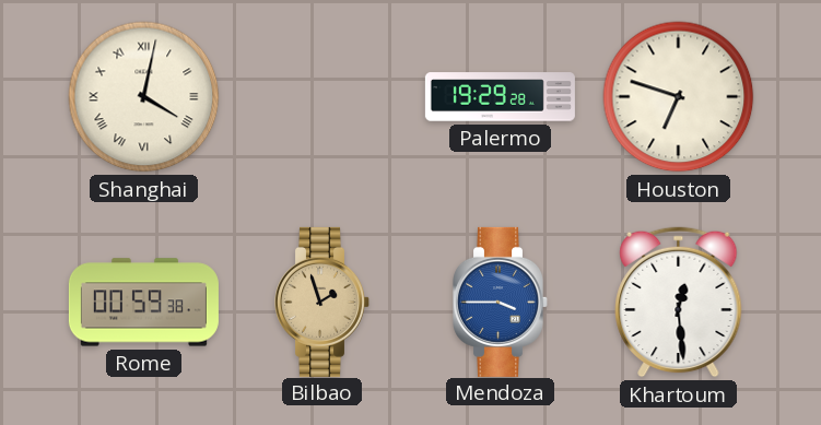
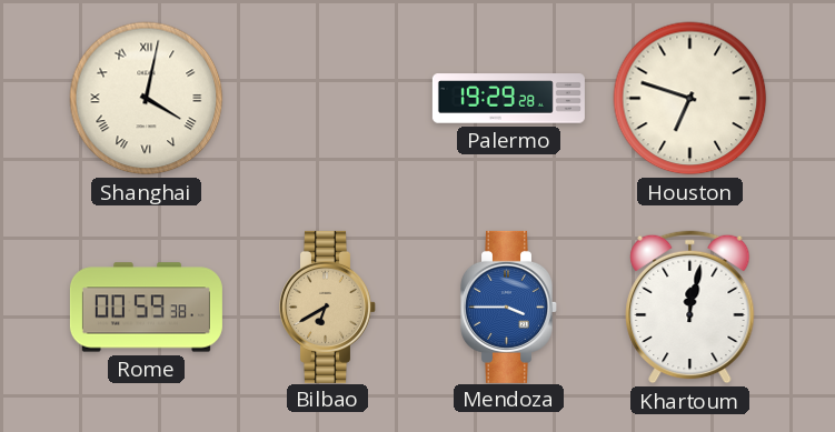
Bilbao: 1:57 -> 6:40 (328, 307)
Khartoum: 12:29 -> 12:02 (690, 308)
